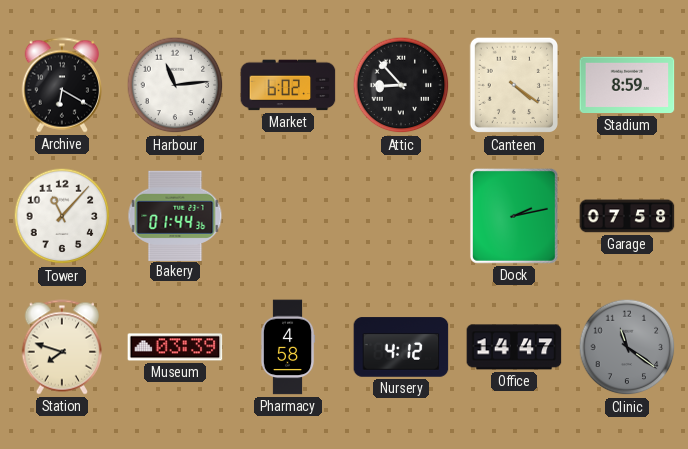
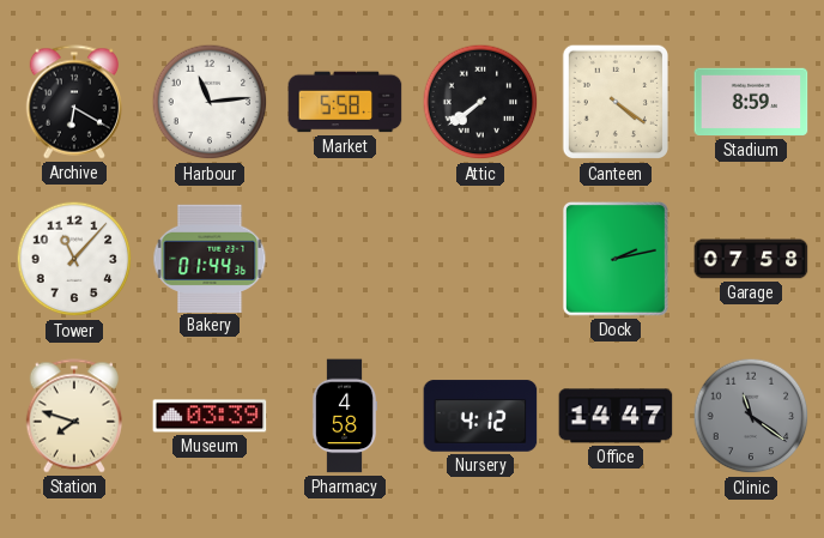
Market: 6:02 -> 5:58 (345, 102)
Attic: 8:53 -> 7:39 (480, 102)
